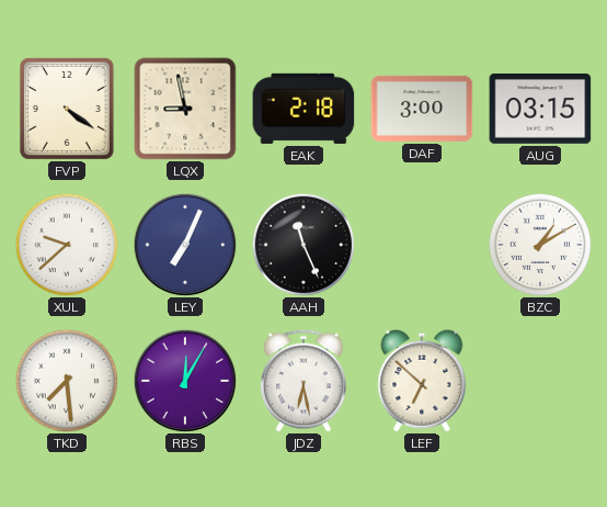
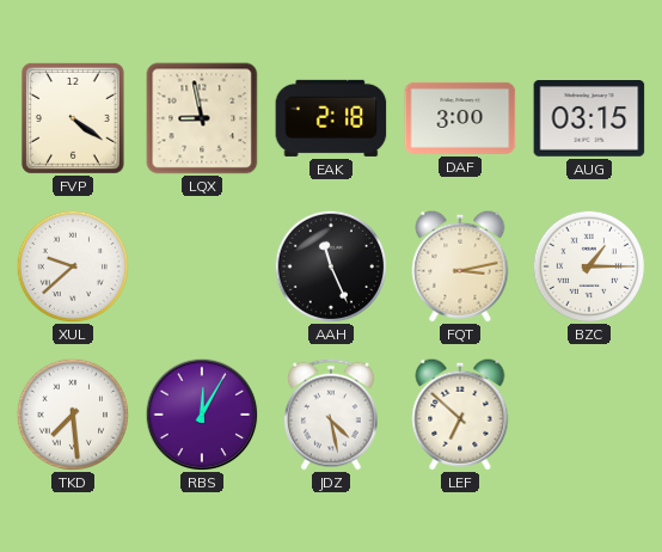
LEY: 7:04 -> none (185, 245)
FQT: none -> 3:13 (460, 266)
BZC: 1:10 -> 1:15 (589, 266)
JDZ: 6:28 -> 4:28 (331, 415)
